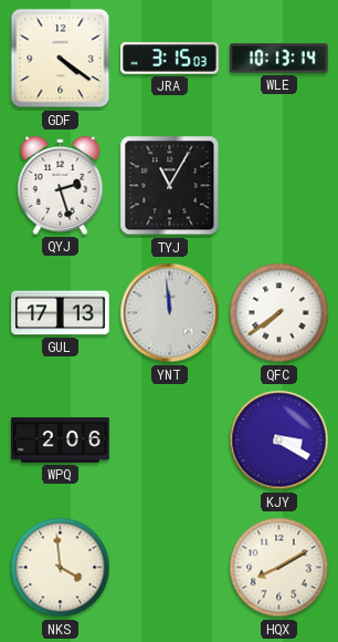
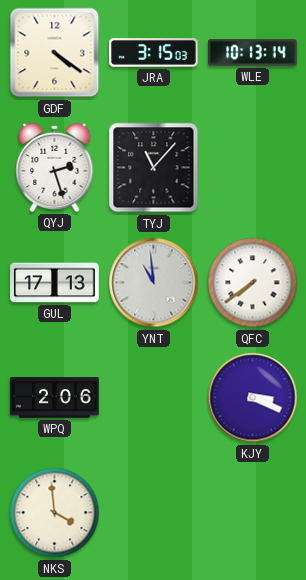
TYJ: 11:05 -> 11:07 (154, 168)
YNT: 11:59 -> 10:59 (154, 283)
KJY: 3:20 -> 3:19 (253, 398)
HQX: 8:10 -> none (279, 568)
